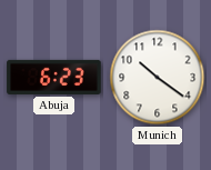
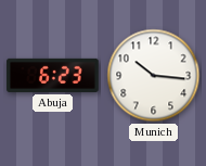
Munich: 10:21 -> 10:16 (154, 76)
